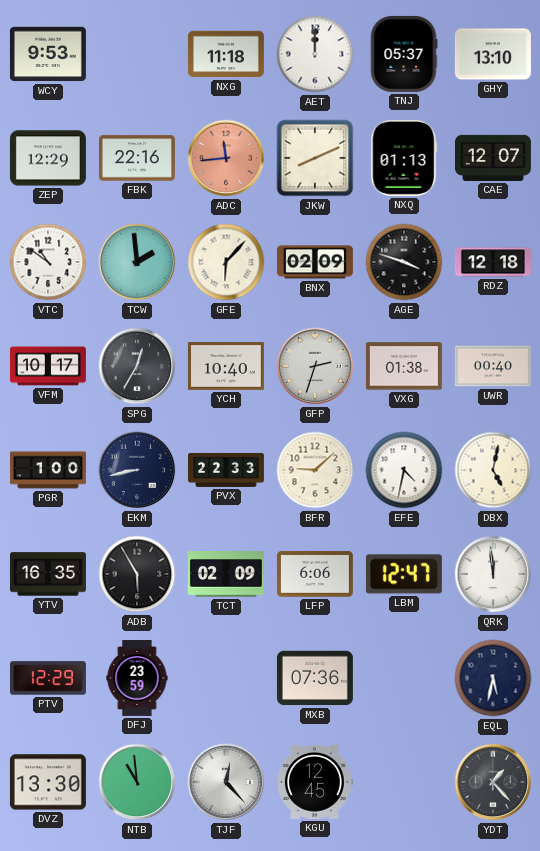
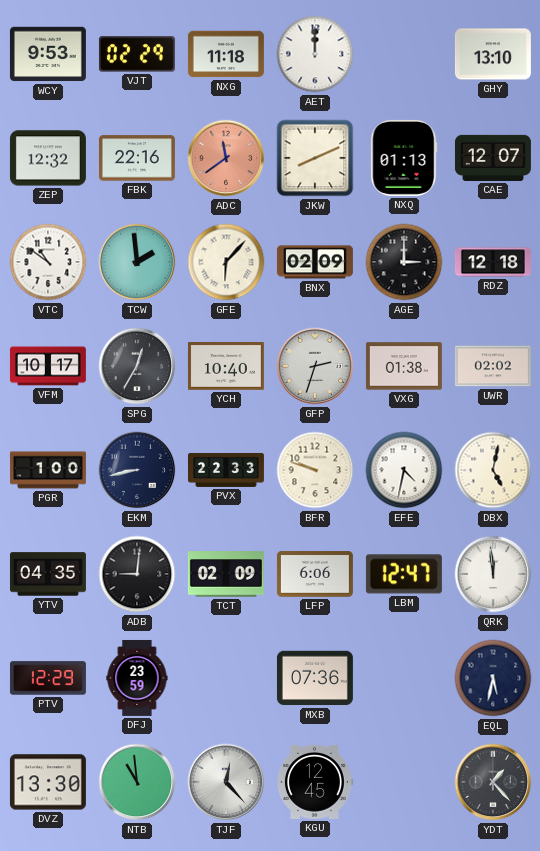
VJT: none -> 02:29 (137, 54)
TNJ: 05:37 -> none (404, 54)
ZEP: 12:29 -> 12:32 (48, 158)
ADC: 11:44 -> 11:39 (226, 158)
AGE: 3:48 -> 3:00 (404, 262)
UWR: 00:40 -> 02:02 (493, 366)
BFR: 9:08 -> 9:48 (315, 470)
YTV: 16:35 -> 04:35 (48, 574)
ADB: 5:55 -> 9:01 (137, 574)
